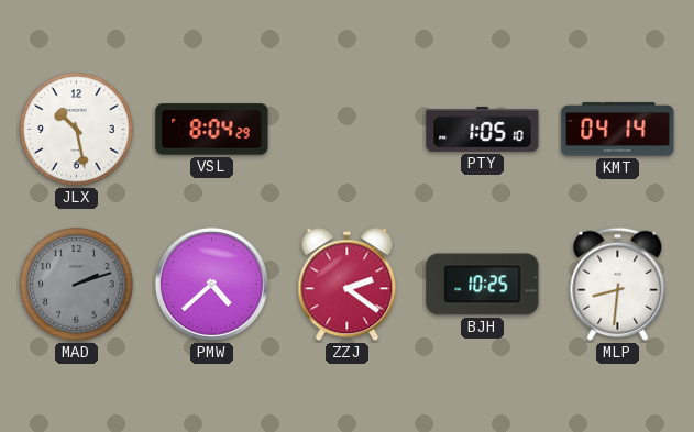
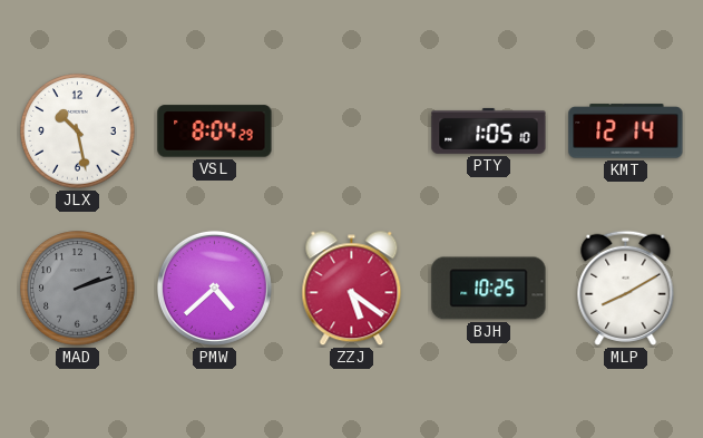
KMT: 04:14 -> 12:14 (626, 132)
ZZJ: 2:21 -> 5:21 (352, 289)
MLP: 8:31 -> 8:10 (626, 288)
